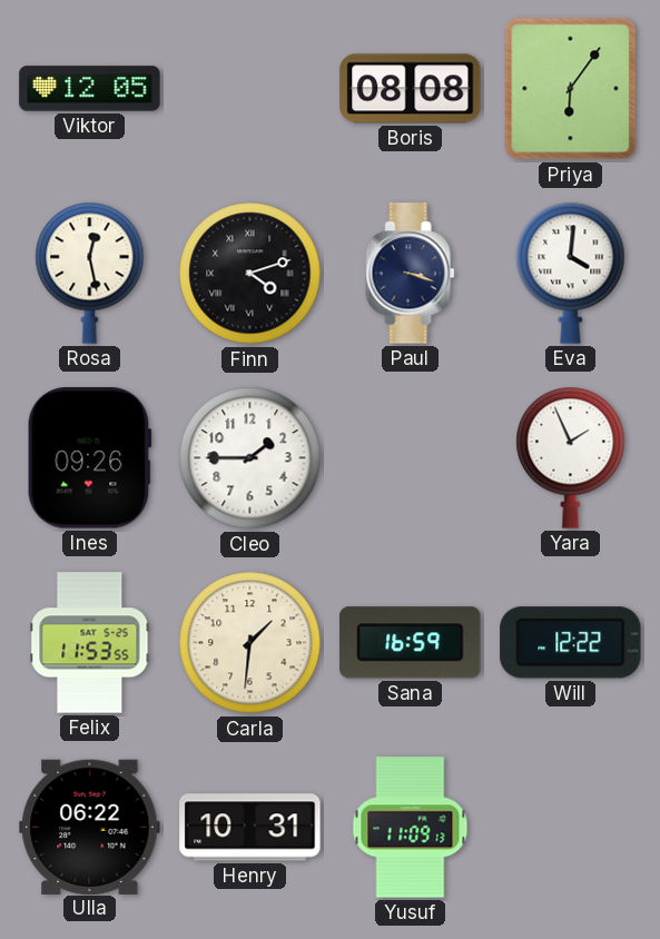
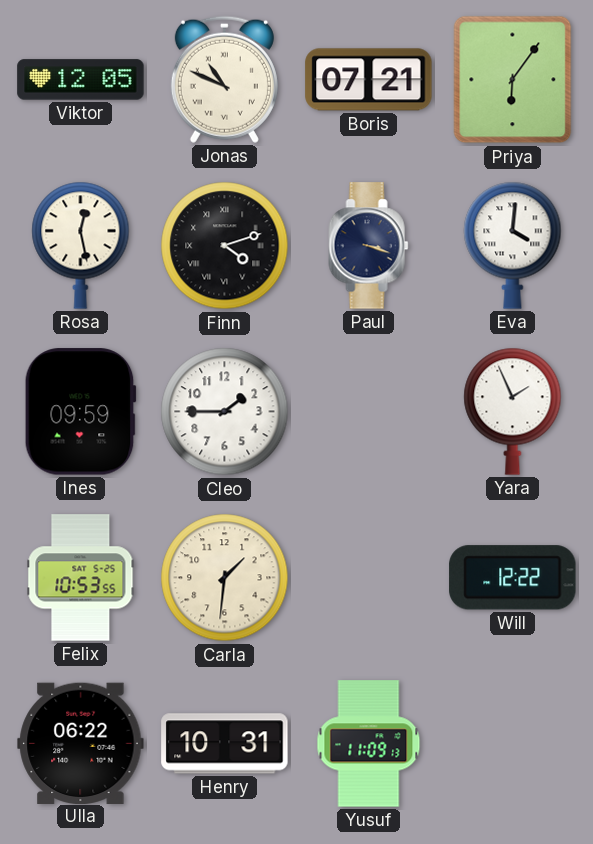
Jonas: none -> 10:49 (224, 79)
Boris: 08:08 -> 07:21 (369, 80)
Ines: 09:26 -> 09:59 (80, 412)
Felix: 11:53 -> 10:53 (81, 578)
Sana: 16:59 -> none (411, 643)
